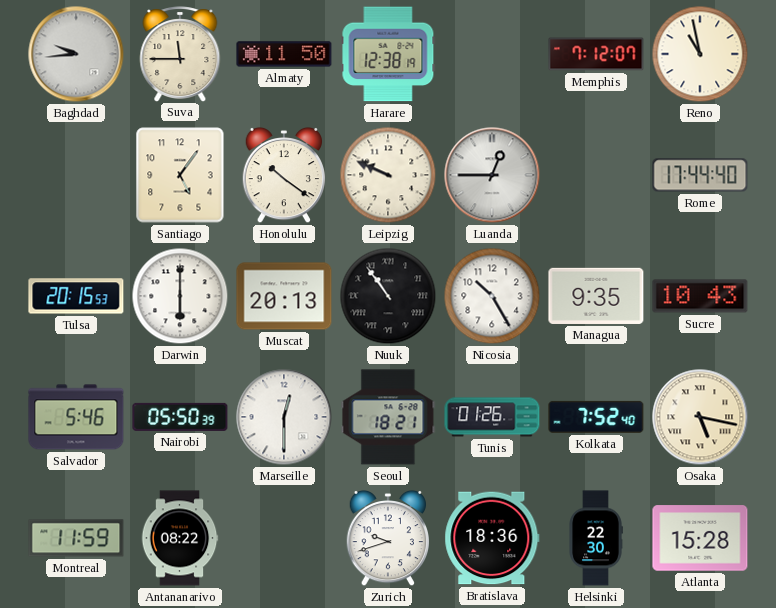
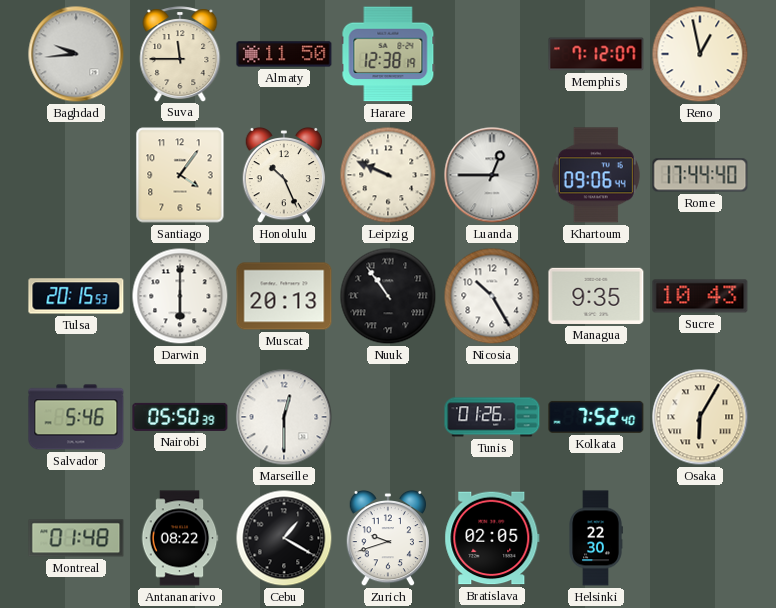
Reno: 10:58 -> 12:58 (700, 54)
Santiago: 5:06 -> 4:06 (180, 175)
Honolulu: 10:21 -> 10:26 (283, 175)
Khartoum: none -> 09:06 (596, 175)
Seoul: 18:21 -> none (388, 417)
Osaka: 5:17 -> 6:05 (700, 417)
Montreal: 11:59 -> 01:48 (76, 538)
Cebu: none -> 1:20 (284, 538)
Bratislava: 18:36 -> 02:05 (492, 538)
Atlanta: 15:28 -> none (700, 538)
